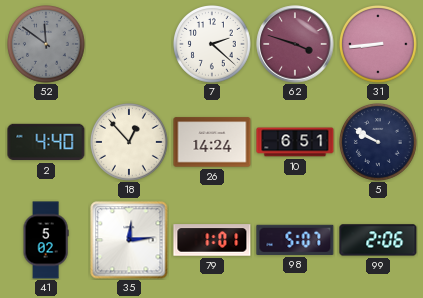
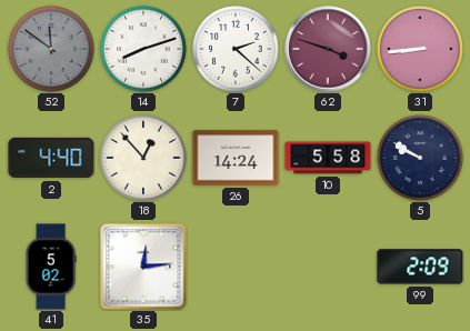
14: none -> 8:12 (144, 50)
10: 6:51 -> 5:58 (328, 158)
79: 1:01 -> none (212, 240)
98: 5:07 -> none (295, 240)
99: 2:06 -> 2:09 (420, 267)
